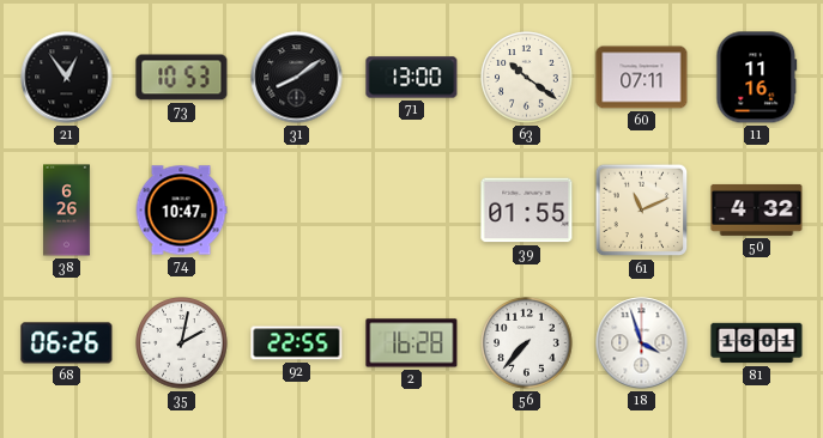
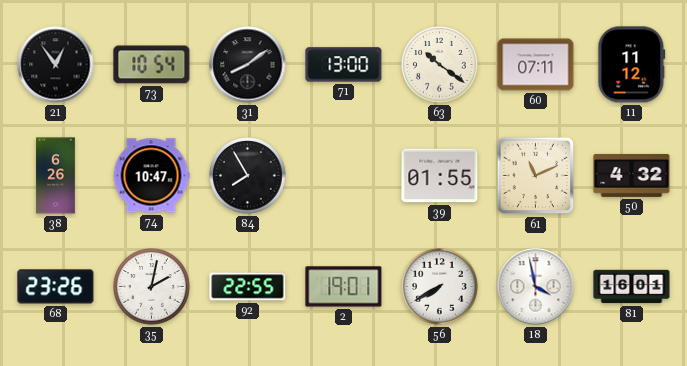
73: 10:53 -> 10:54 (152, 65)
11: 11:16 -> 11:12 (632, 65)
84: none -> 7:55 (248, 176)
68: 06:26 -> 23:26 (56, 287)
2: 16:28 -> 19:01 (344, 287)
56: 7:37 -> 7:40 (440, 287)
18: 3:57 -> 3:58 (536, 287)
